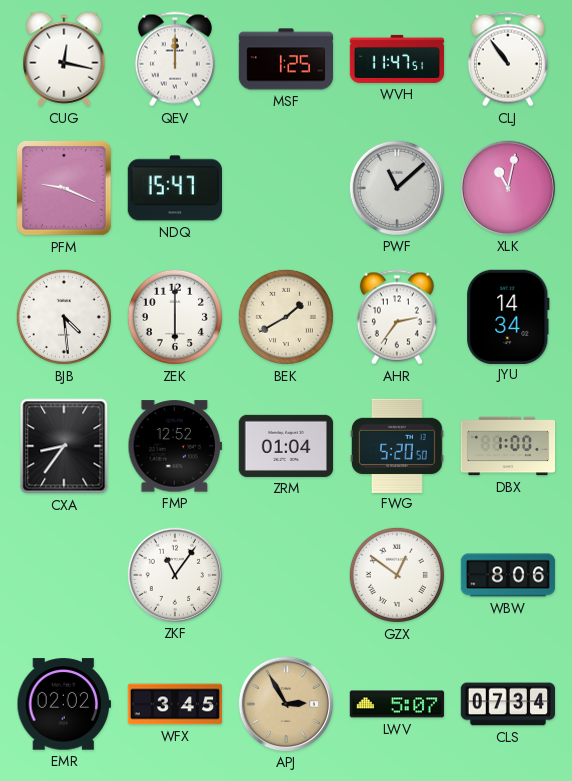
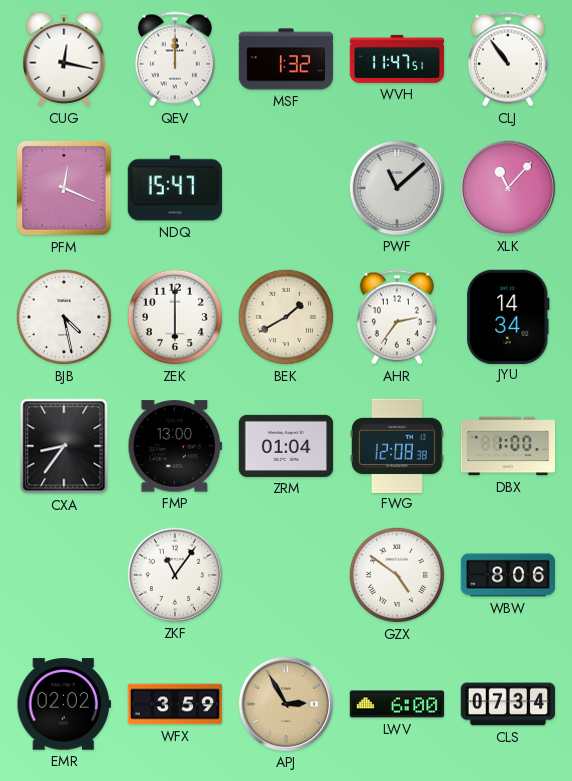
MSF: 1:25 -> 1:32 (286, 59)
PFM: 9:19 -> 12:19 (65, 189)
XLK: 11:02 -> 11:07 (507, 187)
BJB: 4:29 -> 4:28 (64, 317)
FMP: 12:52 -> 13:00 (174, 446)
FWG: 5:20 -> 12:08 (398, 445)
GZX: 12:51 -> 4:51 (397, 575)
WFX: 3:45 -> 3:59 (175, 704)
LWV: 5:07 -> 6:00 (397, 704)
